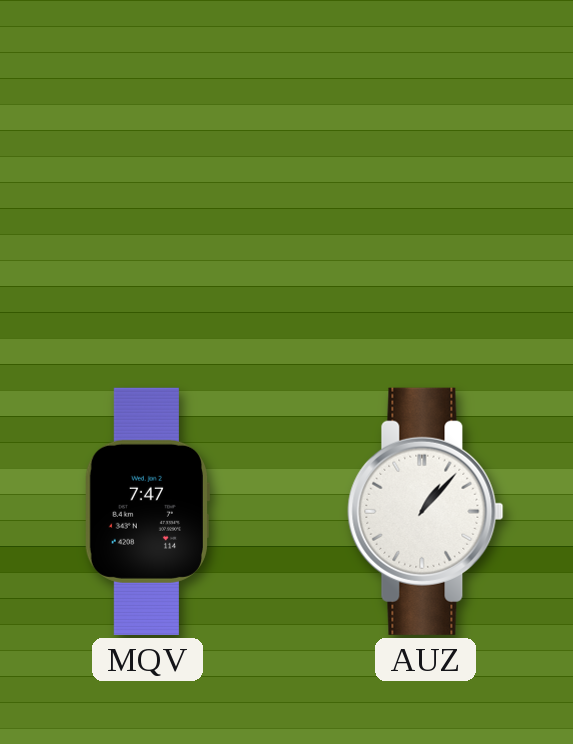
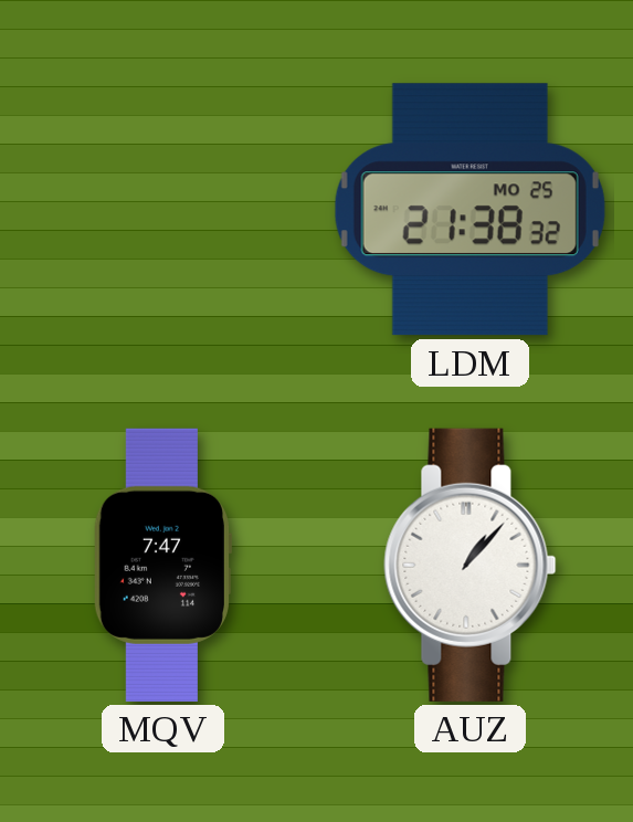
LDM: none -> 21:38 (470, 210)
